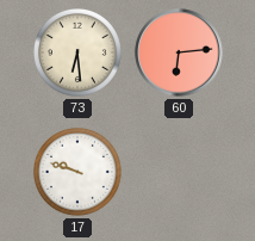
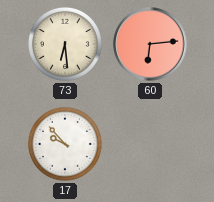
17: 9:48 -> 9:53 (65, 144)
